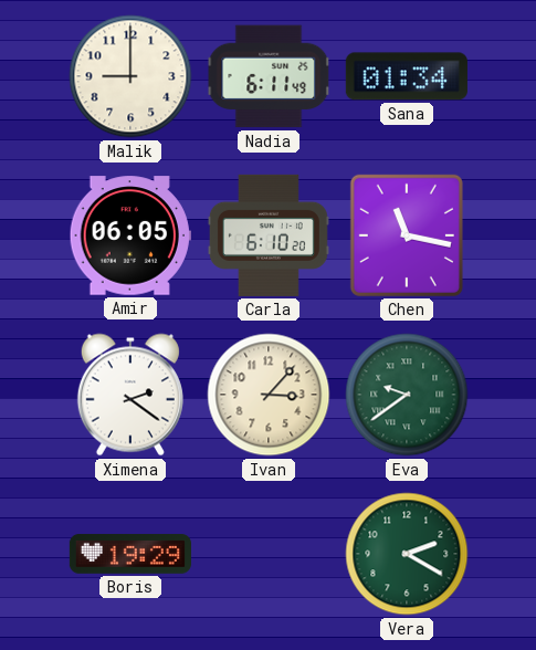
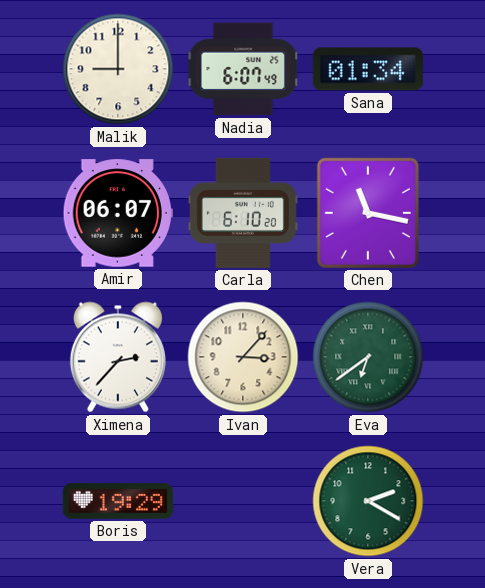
Nadia: 6:11 -> 6:07 (243, 69)
Amir: 06:05 -> 06:07 (118, 213)
Ximena: 2:21 -> 2:37 (118, 357)
Eva: 9:39 -> 6:39 (368, 357)
